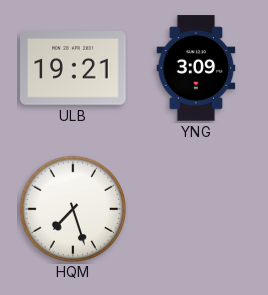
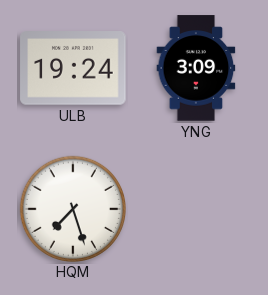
ULB: 19:21 -> 19:24 (73, 68)
